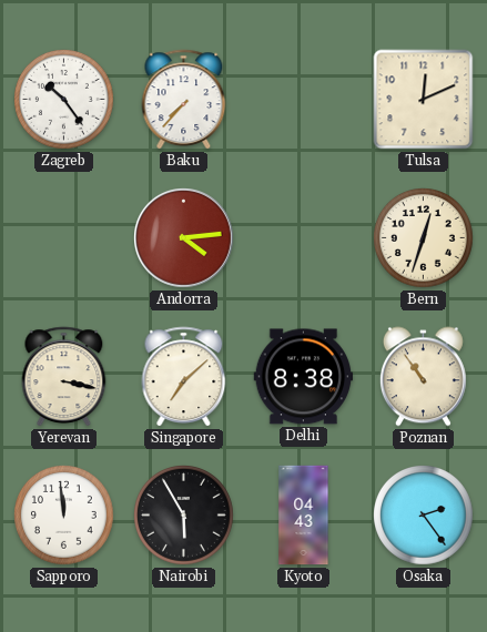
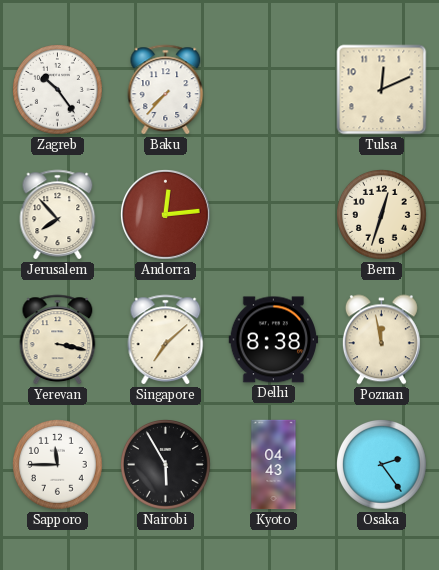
Jerusalem: none -> 7:53 (58, 215)
Andorra: 4:14 -> 12:14 (166, 215)
Poznan: 10:54 -> 11:58 (381, 340)
Sapporo: 11:59 -> 11:45 (58, 465)
